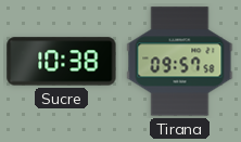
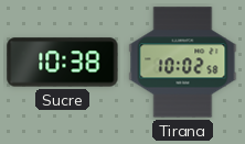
Tirana: 09:57 -> 10:02 (183, 63)
